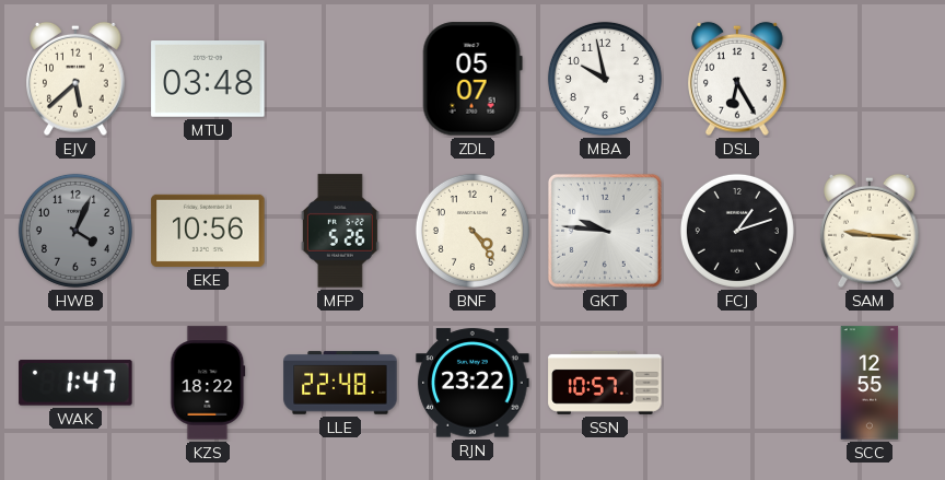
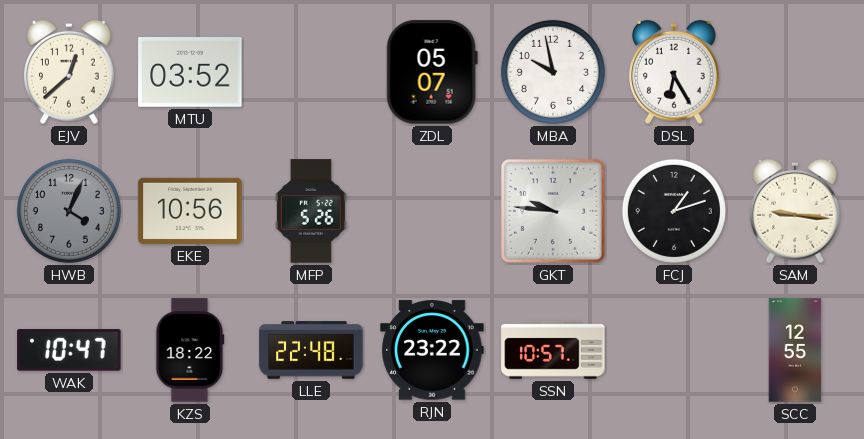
EJV: 5:38 -> 12:38 (70, 72)
MTU: 03:48 -> 03:52 (190, 73)
BNF: 4:24 -> none (472, 231)
WAK: 1:47 -> 10:47 (69, 350)
